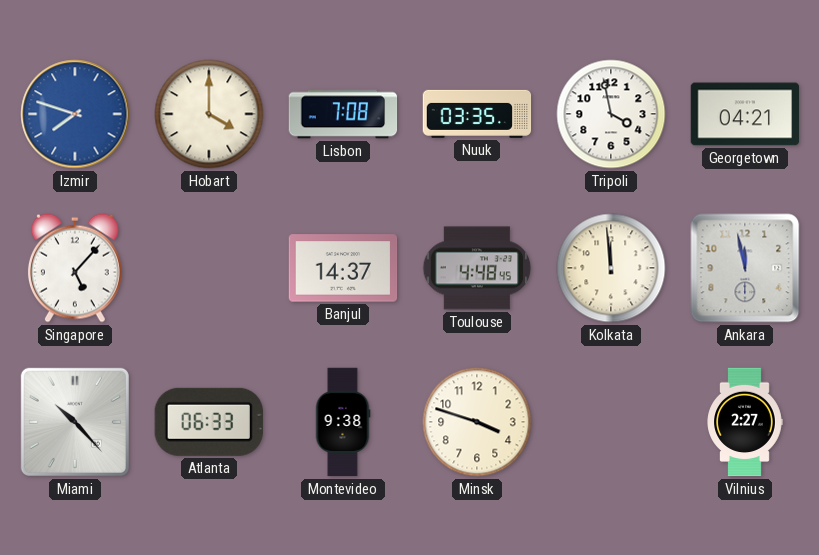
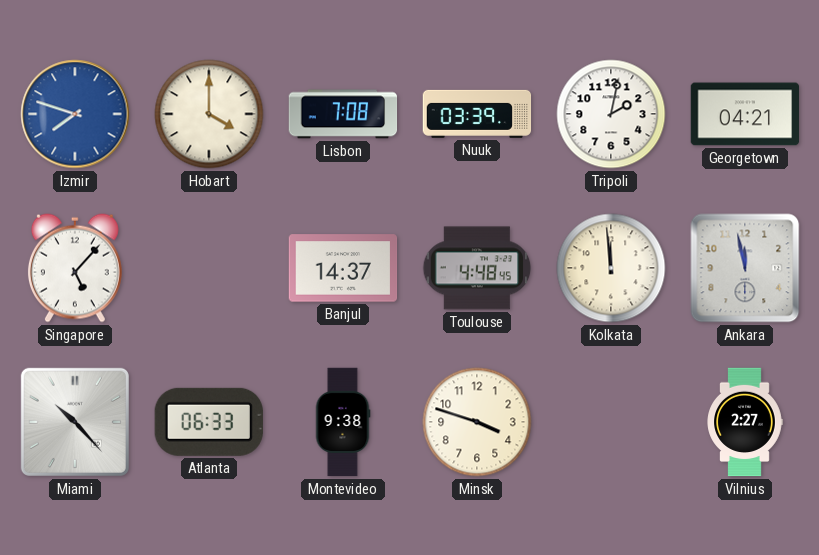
Nuuk: 03:35 -> 03:39 (477, 114)
Tripoli: 3:58 -> 2:02 (611, 114)
